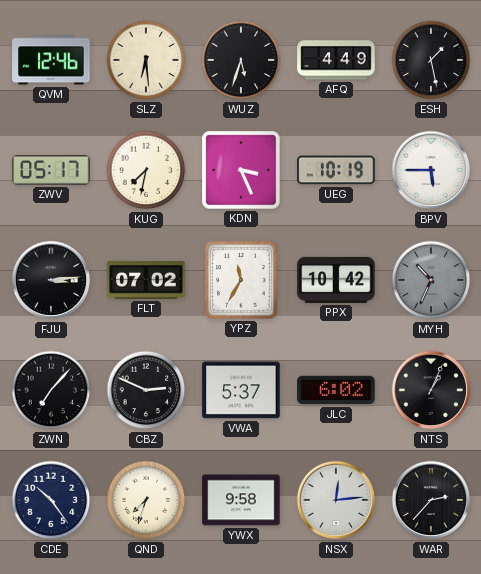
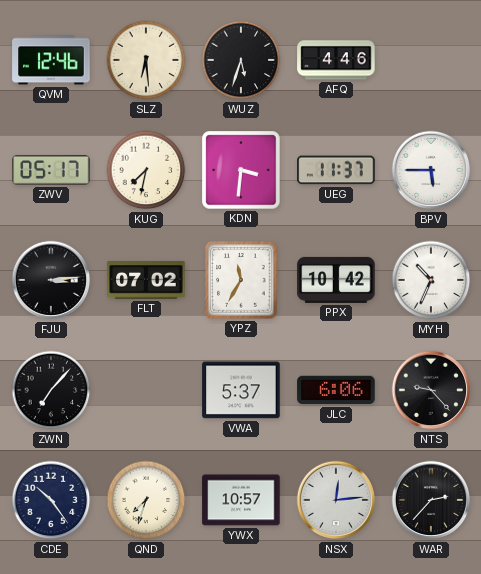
AFQ: 4:49 -> 4:46 (336, 60)
ESH: 1:28 -> none (431, 60)
KDN: 3:26 -> 3:31 (241, 170)
UEG: 10:19 -> 11:37 (336, 170)
MYH dial: grey -> white (431, 280)
CBZ: 2:49 -> none (146, 390)
JLC: 6:02 -> 6:06 (336, 390)
NTS: 1:04 -> 9:23 (431, 390)
YWX: 9:58 -> 10:57 (241, 500)
